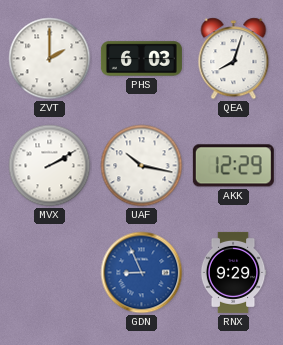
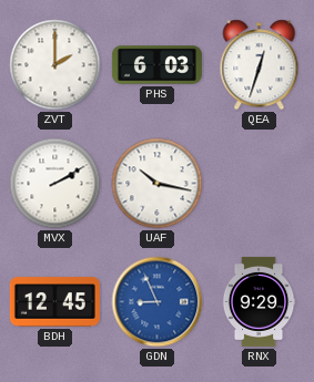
QEA: 8:03 -> 12:33 (260, 65)
AKK: 12:29 -> none (233, 166)
BDH: none -> 12:45 (54, 302)
